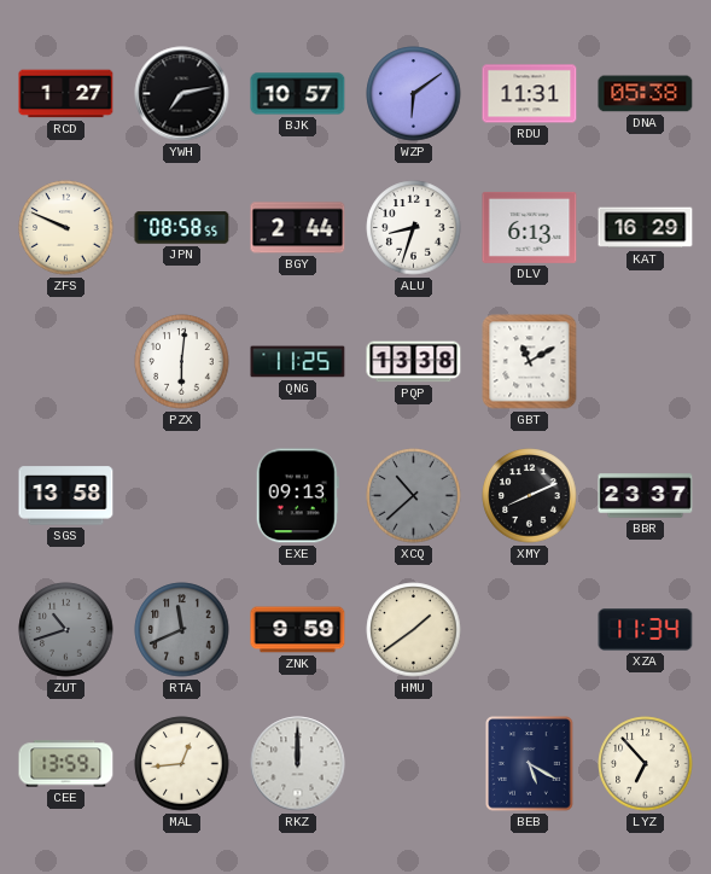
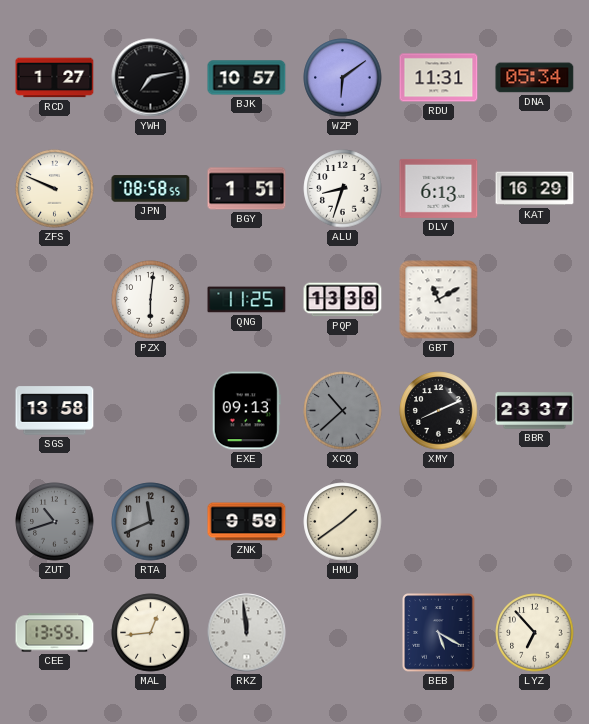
DNA: 05:38 -> 05:34 (535, 78)
BGY: 2:44 -> 1:51 (247, 189)
XZA: 11:34 -> none (646, 630)
RKZ: 12:00 -> 11:59 (247, 633)
